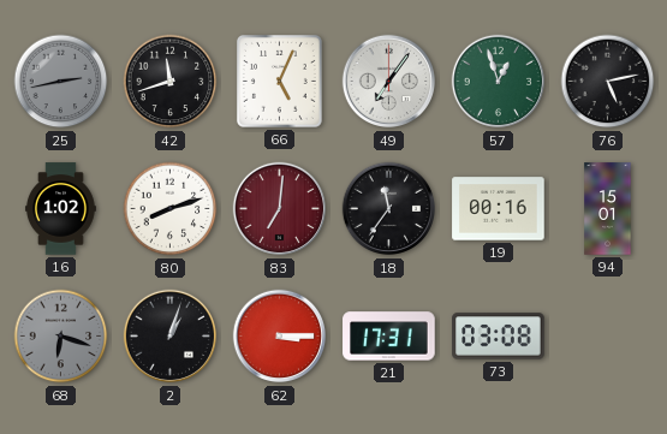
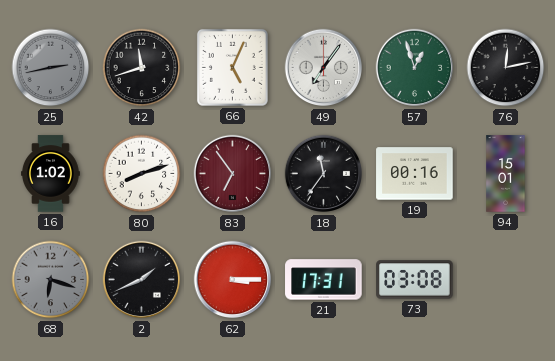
76: 5:13 -> 12:13 (506, 68)
83: 7:01 -> 6:54 (233, 174)
2: 1:03 -> 1:41 (142, 280)
